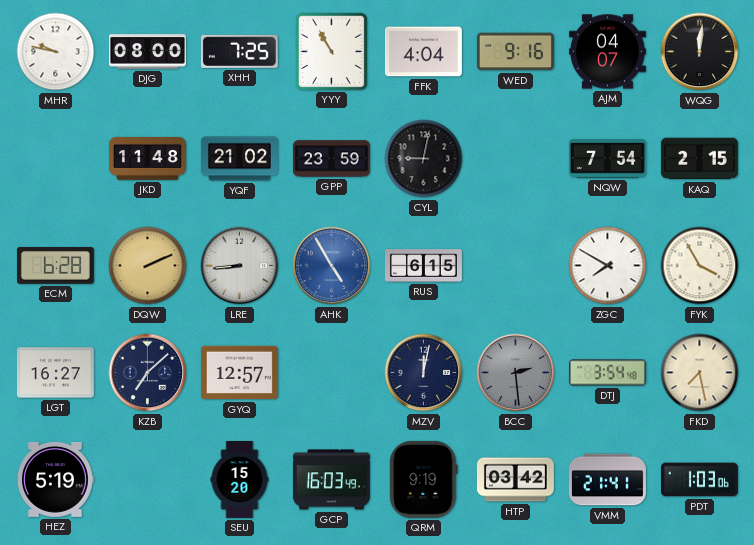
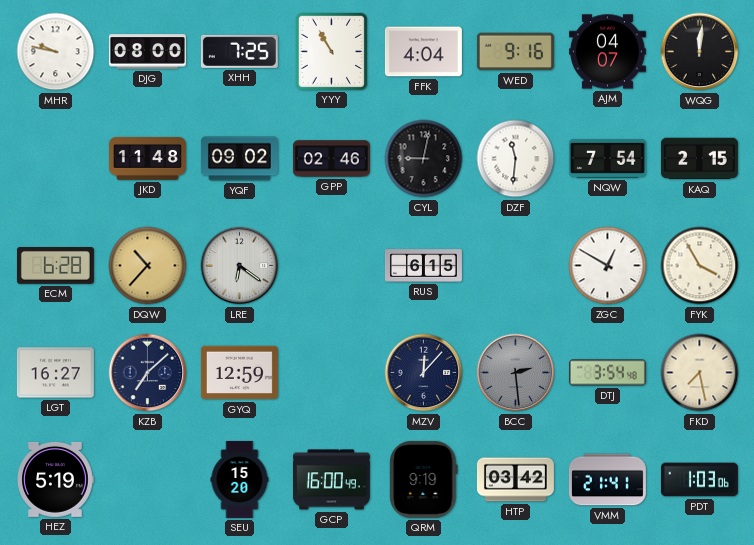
YQF: 21:02 -> 09:02 (239, 159)
GPP: 23:59 -> 02:46 (331, 159)
DZF: none -> 11:31 (516, 159)
DQW: 2:11 -> 10:37 (148, 266)
LRE: 8:44 -> 6:21 (240, 266)
AHK: 4:55 -> none (332, 266)
ZGC: 7:50 -> 12:50 (608, 266)
GYQ: 12:57 -> 12:59 (239, 373)
MZV: 12:02 -> 12:07 (424, 373)
GCP: 16:03 -> 16:00 (331, 480)
